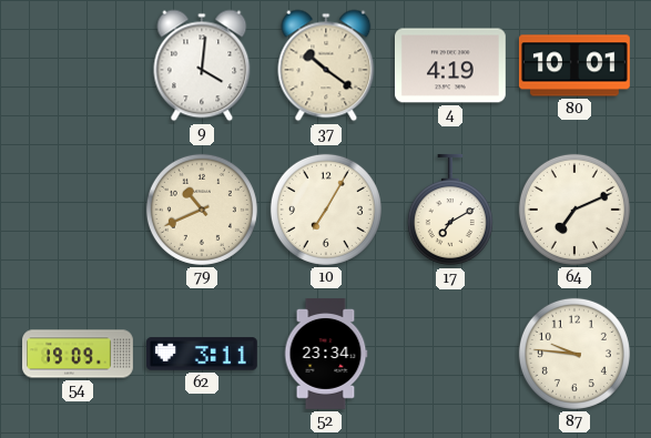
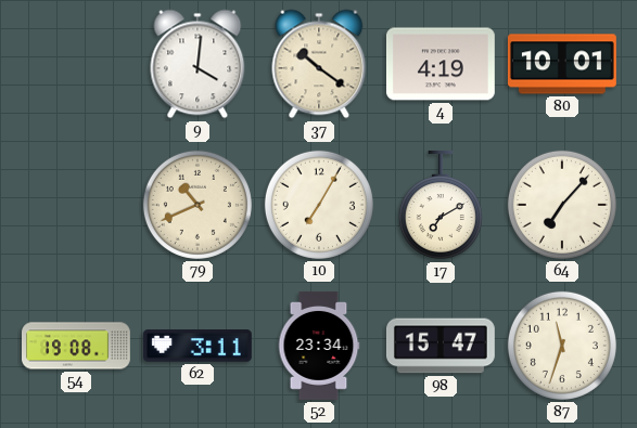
64: 7:11 -> 7:07 (562, 205)
54: 19:09 -> 19:08 (77, 346)
98: none -> 15:47 (441, 346)
87: 9:46 -> 11:33 (562, 346)
